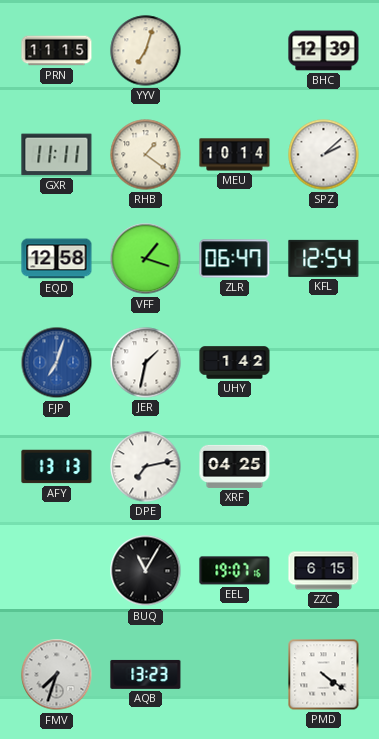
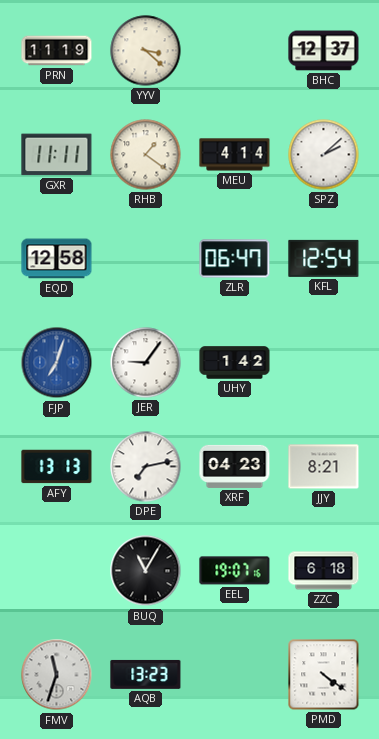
PRN: 11:15 -> 11:19 (57, 51)
YYV: 7:03 -> 3:22 (146, 51)
BHC: 12:39 -> 12:37 (324, 51)
MEU: 10:14 -> 4:14 (235, 155)
VFF: 1:18 -> none (146, 259)
JER: 1:32 -> 9:06 (146, 363)
XRF: 04:25 -> 04:23 (235, 466)
JJY: none -> 8:21 (324, 467)
ZZC: 6:15 -> 6:18 (324, 571)
FMV: 7:33 -> 11:33 (57, 675)
